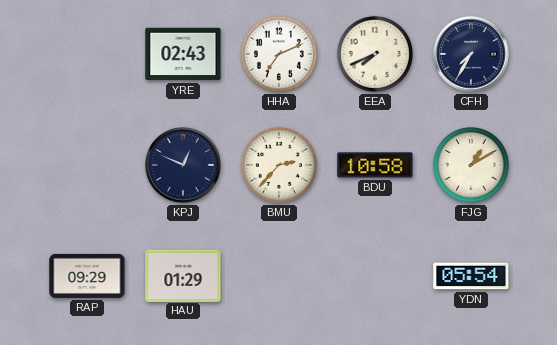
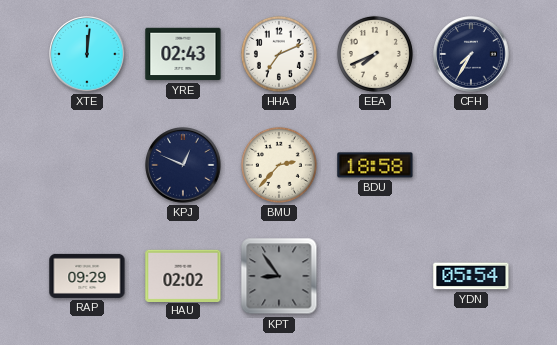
XTE: none -> 12:01 (87, 54)
BDU: 10:58 -> 18:58 (375, 165)
FJG: 1:10 -> none (471, 165)
HAU: 01:29 -> 02:02 (183, 275)
KPT: none -> 8:54 (279, 276)
